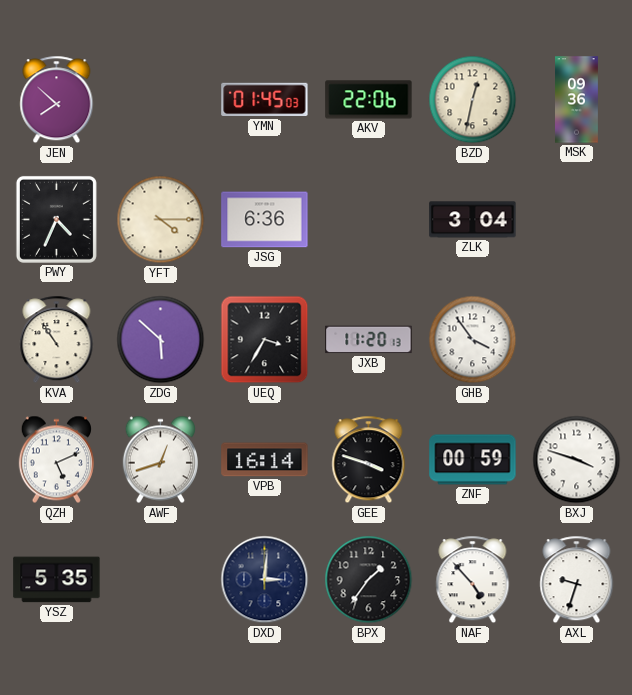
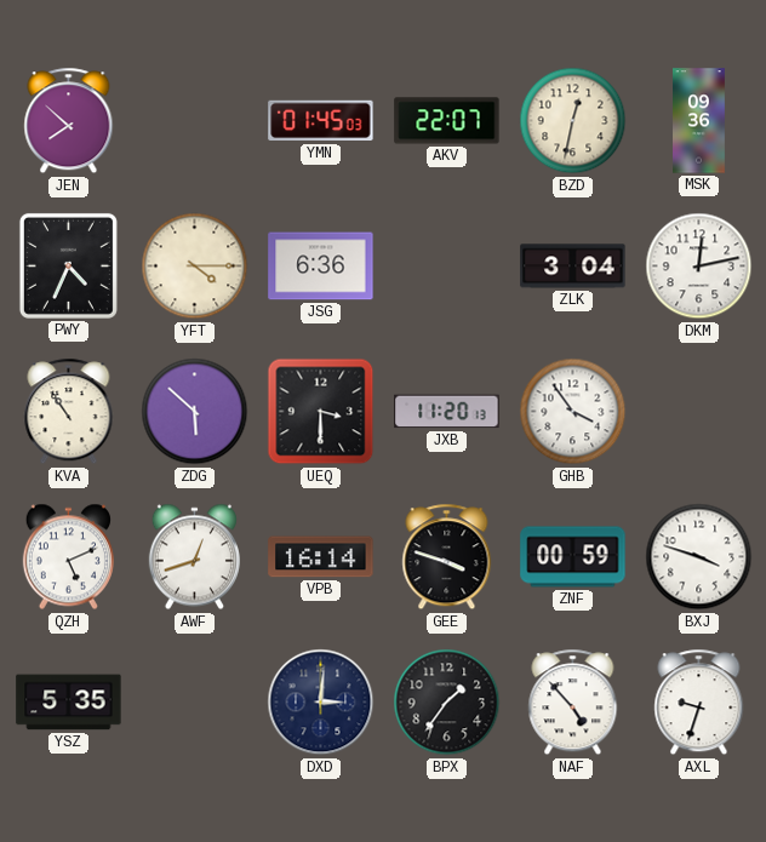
AKV: 22:06 -> 22:07 (447, 121)
DKM: none -> 12:13 (699, 267)
UEQ: 3:35 -> 3:30 (321, 412)
